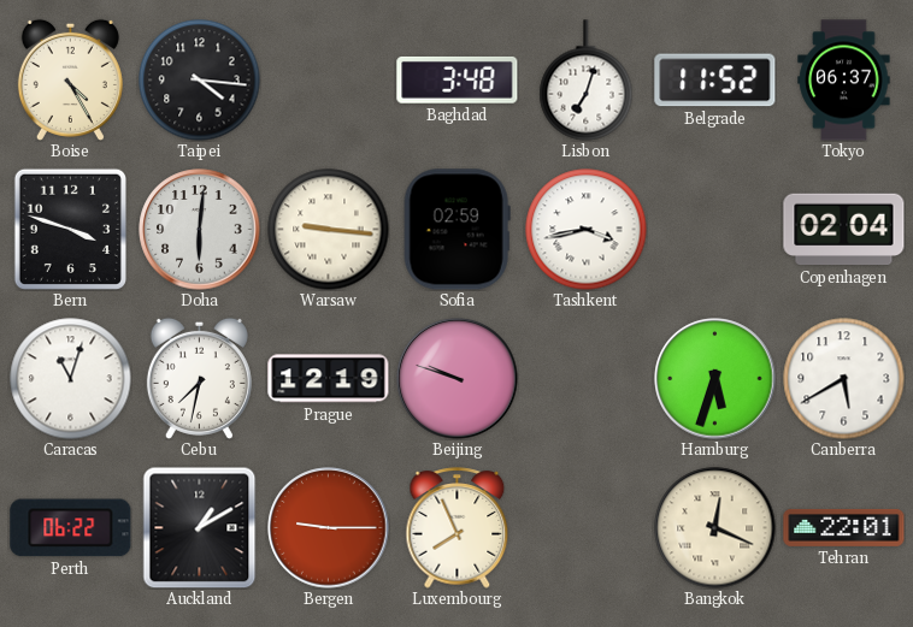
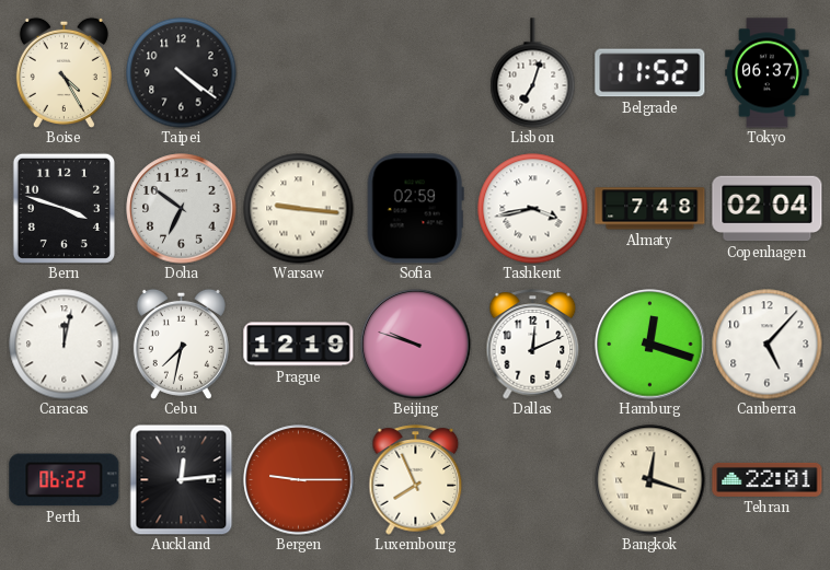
Taipei: 4:16 -> 4:21 (182, 73)
Baghdad: 3:48 -> none (458, 79)
Doha: 6:01 -> 6:51 (182, 209)
Almaty: none -> 7:48 (650, 209)
Caracas: 11:03 -> 12:02 (65, 345)
Dallas: none -> 12:11 (533, 345)
Hamburg: 5:33 -> 12:18 (650, 345)
Canberra: 5:40 -> 5:07 (768, 345)
Auckland: 1:10 -> 12:14 (182, 479)
Bangkok: 12:19 -> 12:18 (650, 480)
